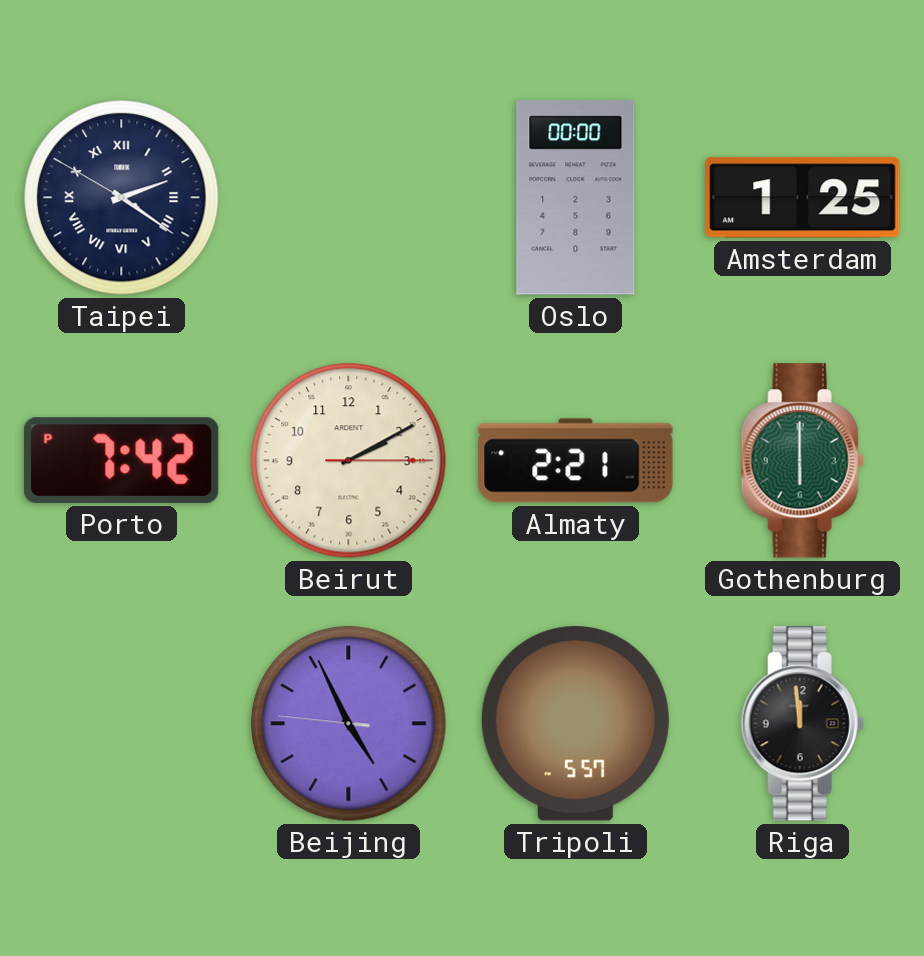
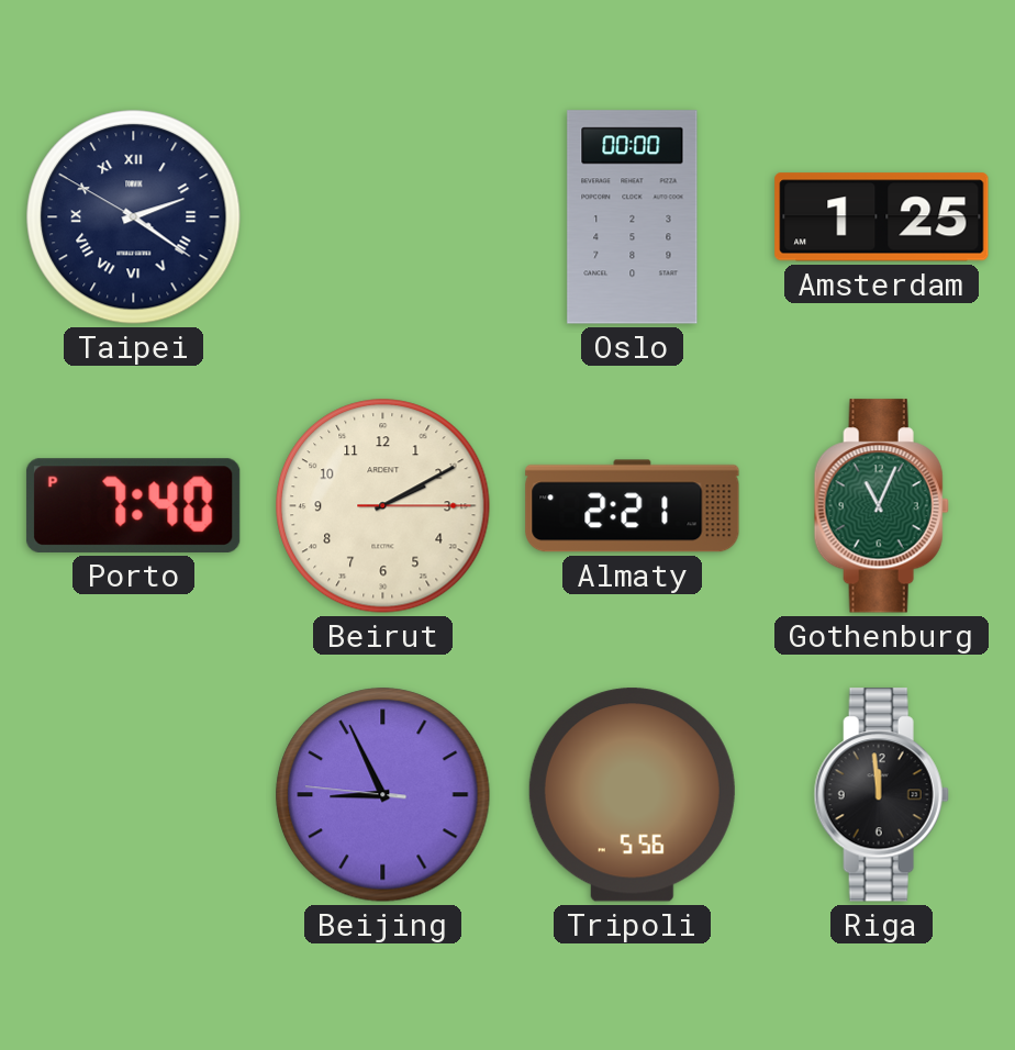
Porto: 7:42 -> 7:40 (133, 505)
Gothenburg: 6:00 -> 11:04 (881, 506)
Beijing: 4:55 -> 8:55 (383, 795)
Tripoli: 5:57 -> 5:56 (632, 795)
